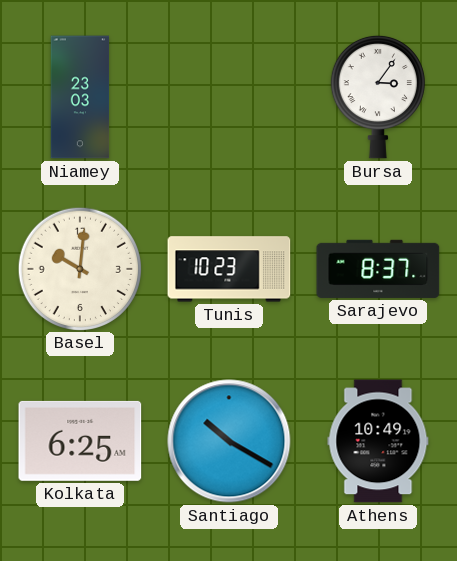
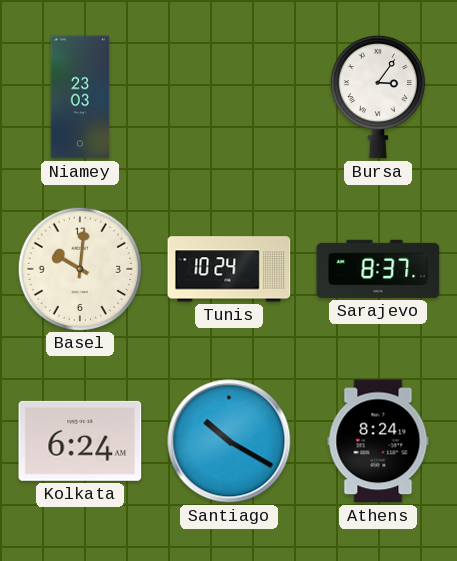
Tunis: 10:23 -> 10:24 (229, 269)
Kolkata: 6:25 -> 6:24 (80, 441)
Athens: 10:49 -> 8:24 (378, 441)
